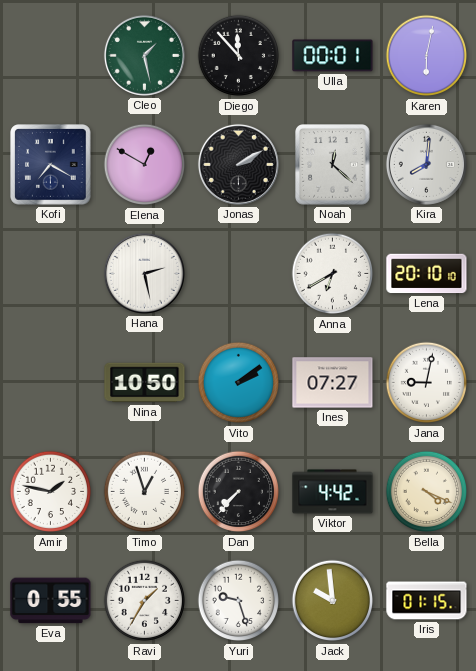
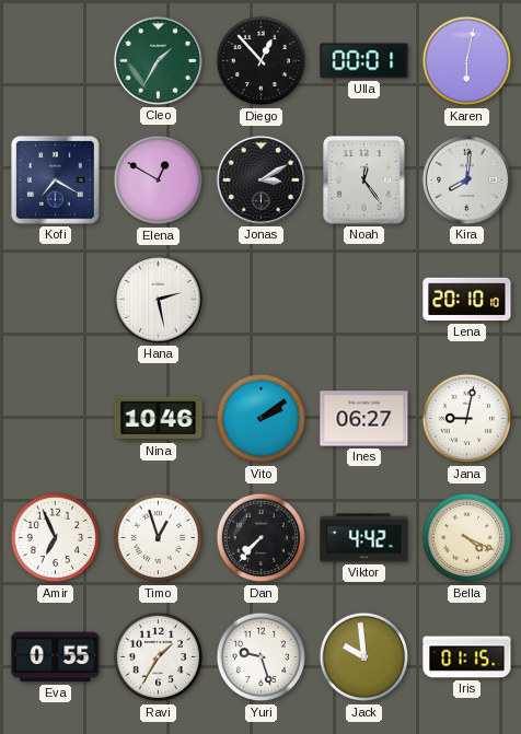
Cleo: 1:28 -> 1:35 (158, 60)
Diego: 11:53 -> 12:53 (262, 61)
Jonas: 2:10 -> 3:10 (260, 179)
Noah: 12:22 -> 12:24 (364, 180)
Anna: 6:40 -> none (333, 274)
Nina: 10:50 -> 10:46 (159, 419)
Ines: 07:27 -> 06:27 (364, 419)
Amir: 1:47 -> 6:56 (56, 538)
